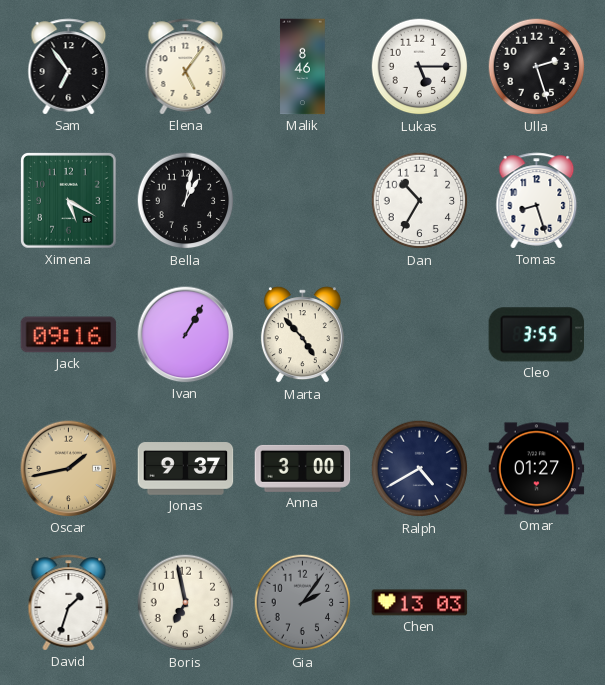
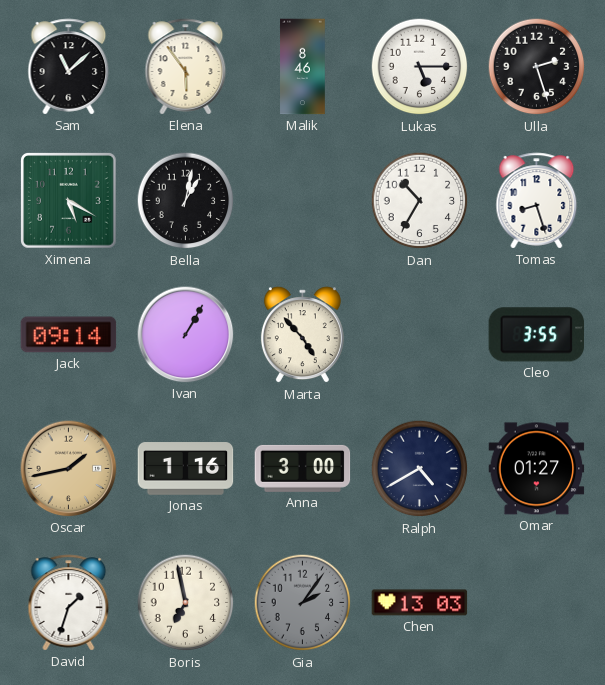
Sam: 6:54 -> 11:08 (69, 67)
Elena: 5:06 -> 5:54 (186, 67)
Jack: 09:16 -> 09:14 (69, 335)
Jonas: 9:37 -> 1:16 (186, 469)
